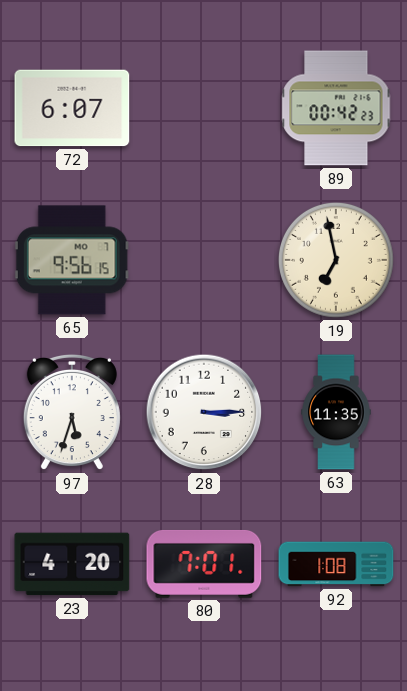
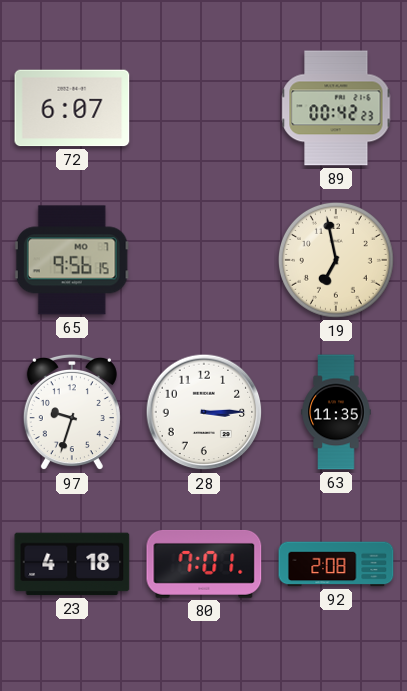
97: 5:33 -> 9:33 (72, 412)
23: 4:20 -> 4:18 (72, 564)
92: 1:08 -> 2:08 (336, 564)
